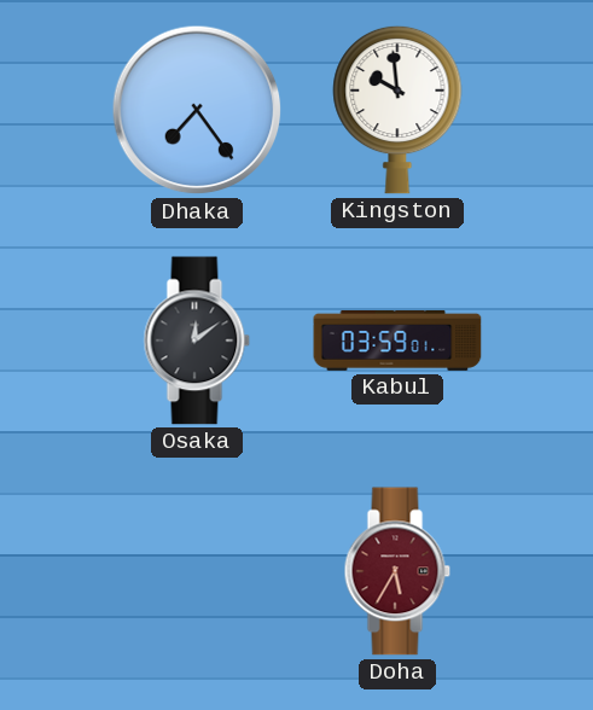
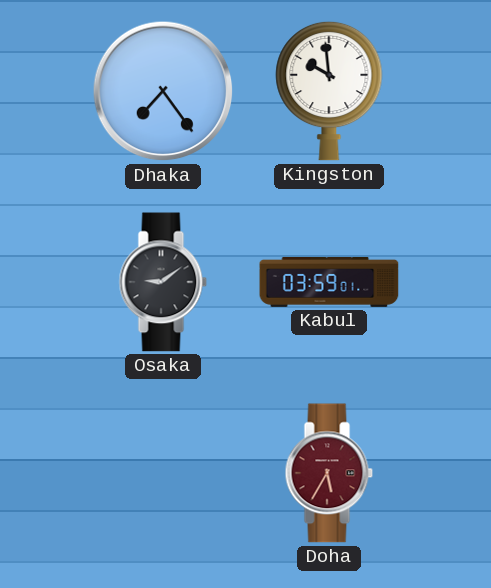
Osaka: 12:09 -> 9:09 (163, 282)
